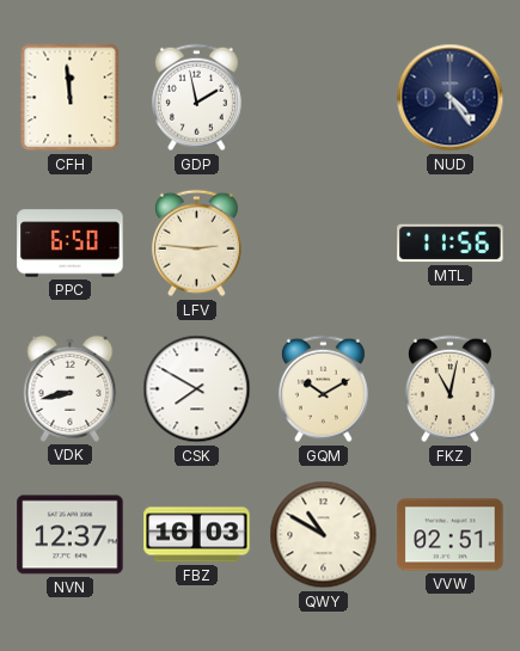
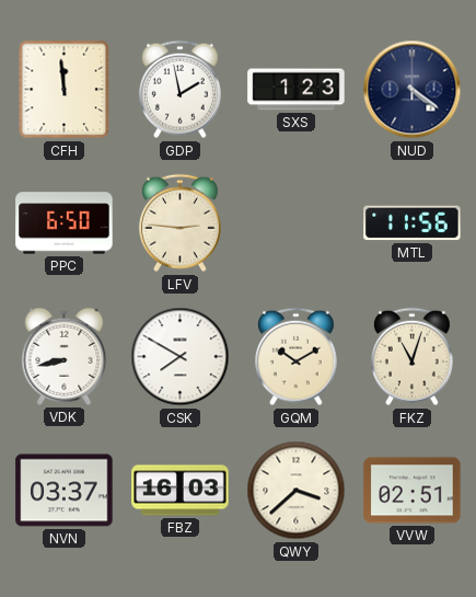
SXS: none -> 1:23 (297, 90)
NUD: 4:24 -> 4:21 (413, 90)
FKZ: 11:02 -> 11:03 (411, 357)
NVN: 12:37 -> 03:37 (65, 491)
QWY: 10:50 -> 3:38 (297, 491)
